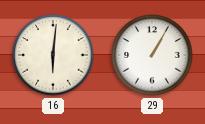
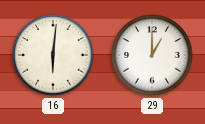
29: 1:05 -> 1:00 (152, 55)
